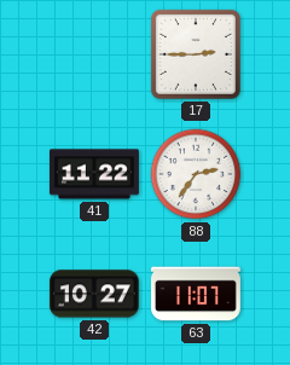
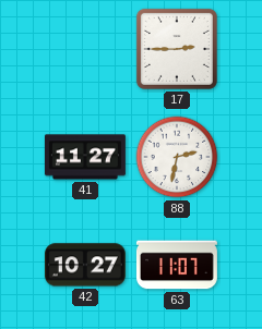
41: 11:22 -> 11:27 (85, 157)
88: 2:36 -> 2:32 (177, 157)
